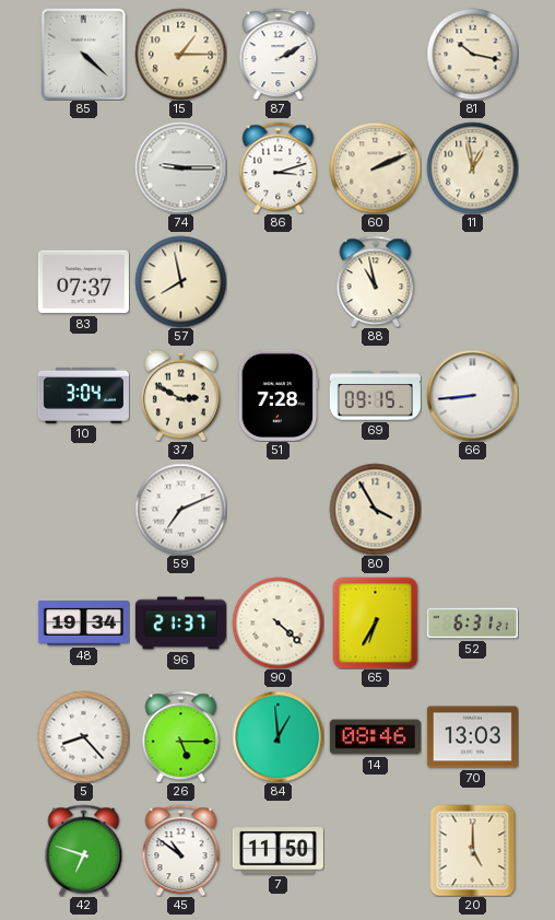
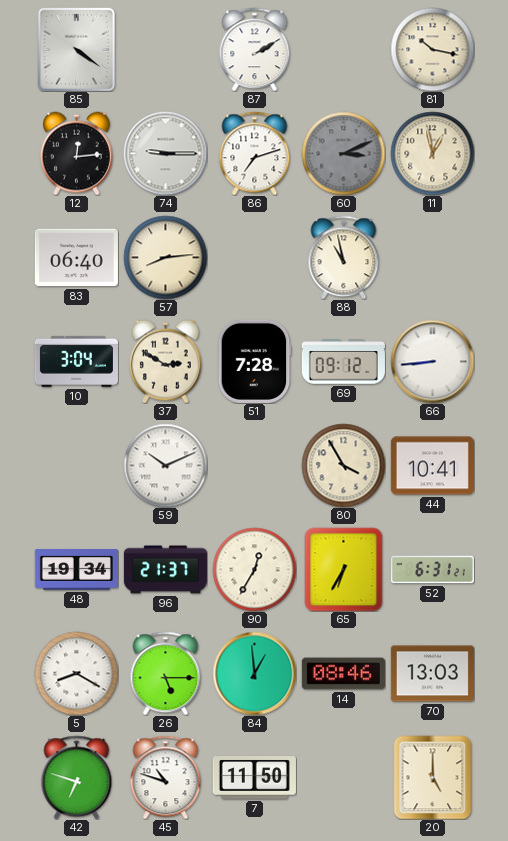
85: 4:22 -> 4:21 (76, 49)
15: 1:15 -> none (180, 54)
12: none -> 12:14 (76, 153)
86: 3:12 -> 7:12 (255, 153)
60: 2:11 -> 3:11 (343, 153)
60 dial: cream -> grey (343, 153)
83: 07:37 -> 06:40 (76, 258)
57: 7:58 -> 8:14 (165, 257)
69: 09:15 -> 09:12 (343, 362)
59: 7:11 -> 10:11 (165, 465)
44: none -> 10:41 (432, 466)
90: 4:22 -> 12:35 (254, 569)
5: 8:23 -> 8:20 (76, 673)
45: 10:51 -> 10:48 (166, 777)
